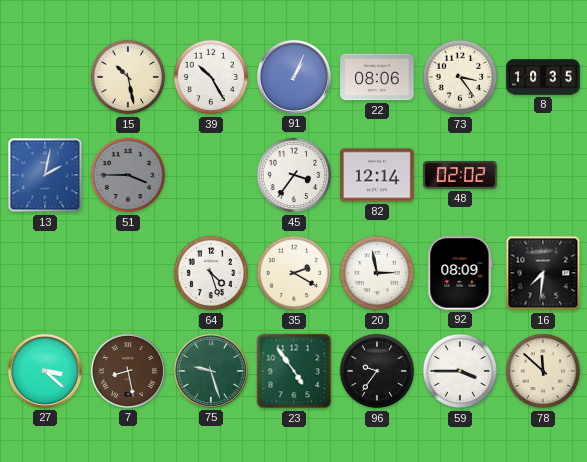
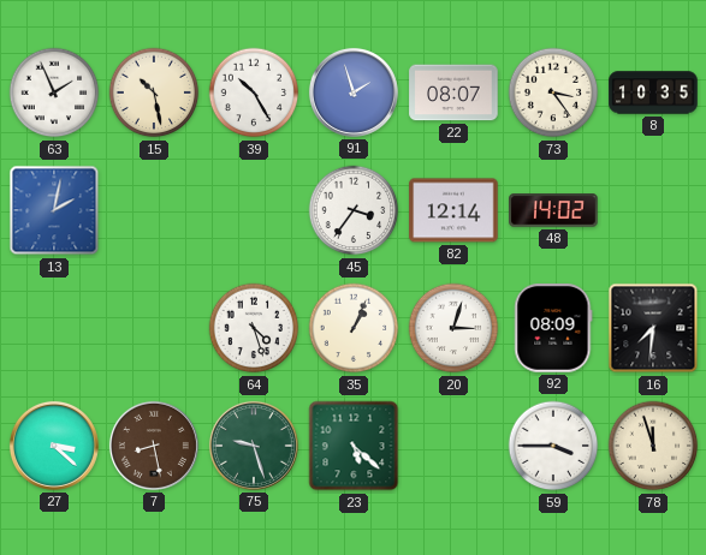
63: none -> 1:56 (54, 92)
91: 1:04 -> 1:57 (354, 92)
22: 08:06 -> 08:07 (453, 92)
51: 3:45 -> none (128, 175)
48: 02:02 -> 14:02 (553, 210)
35: 2:20 -> 1:04 (354, 328)
20: 2:58 -> 3:03 (453, 328)
23: 4:54 -> 5:22 (354, 446)
96: 9:36 -> none (377, 371)
78: 11:52 -> 11:57 (653, 446)
